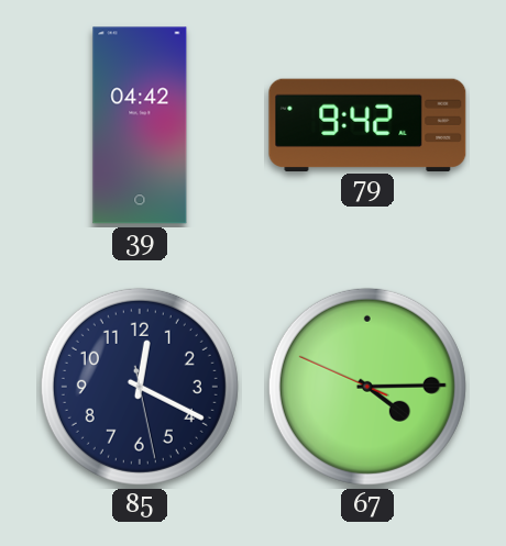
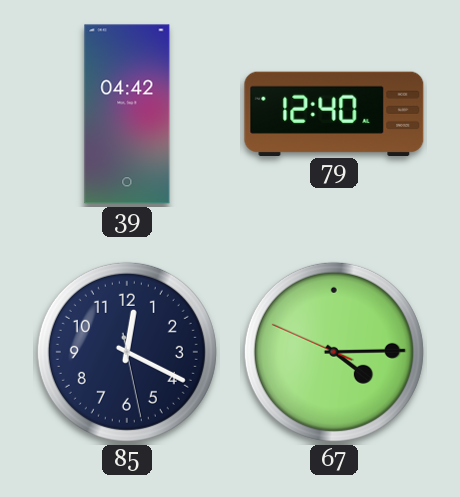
79: 9:42 -> 12:40 (334, 113)
